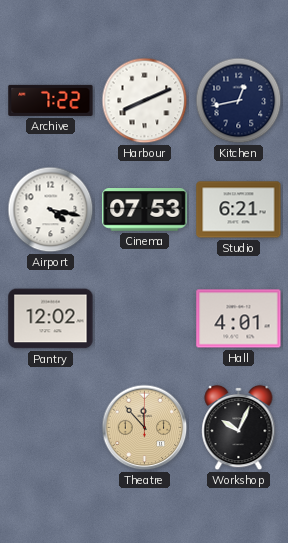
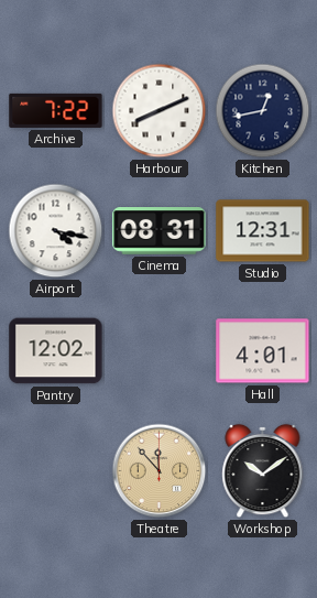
Cinema: 07:53 -> 08:31 (160, 231)
Studio: 6:21 -> 12:31 (263, 231)
Workshop: 10:04 -> 10:09 (263, 471)
